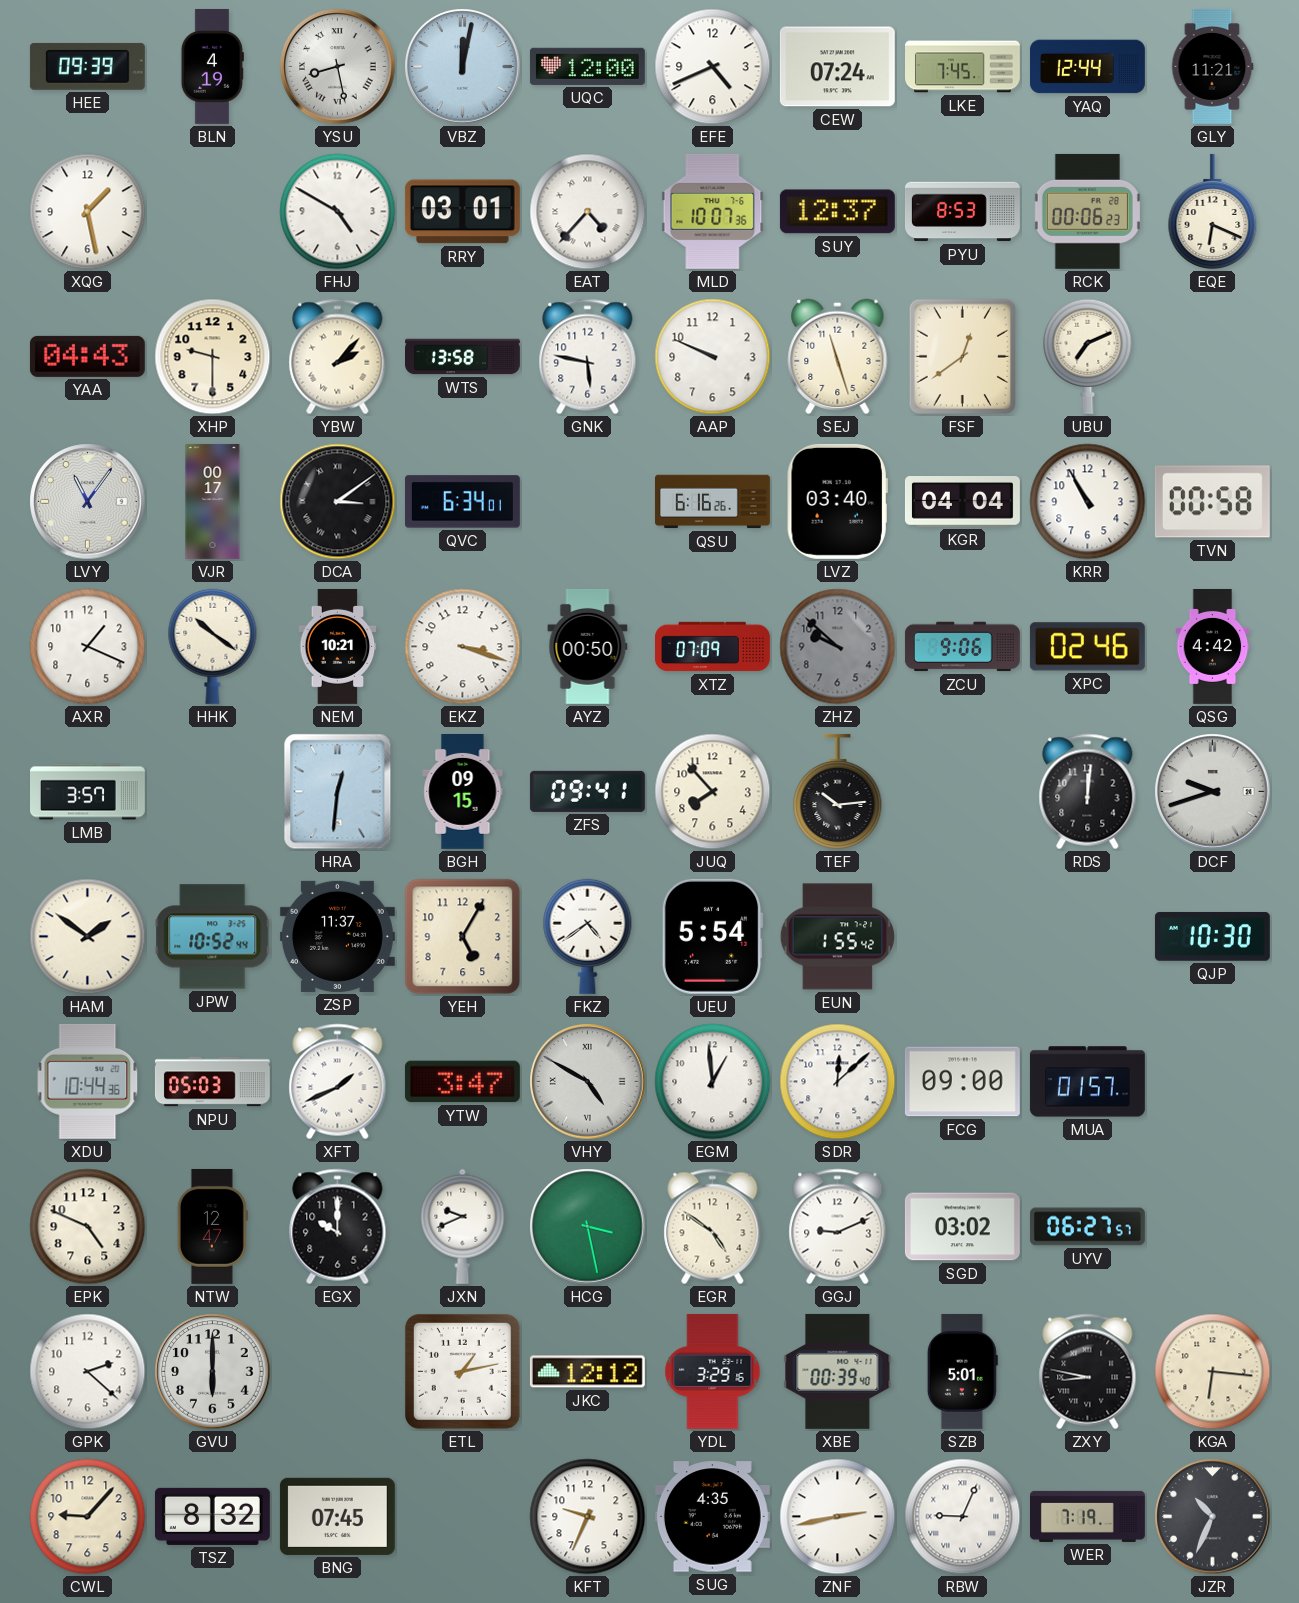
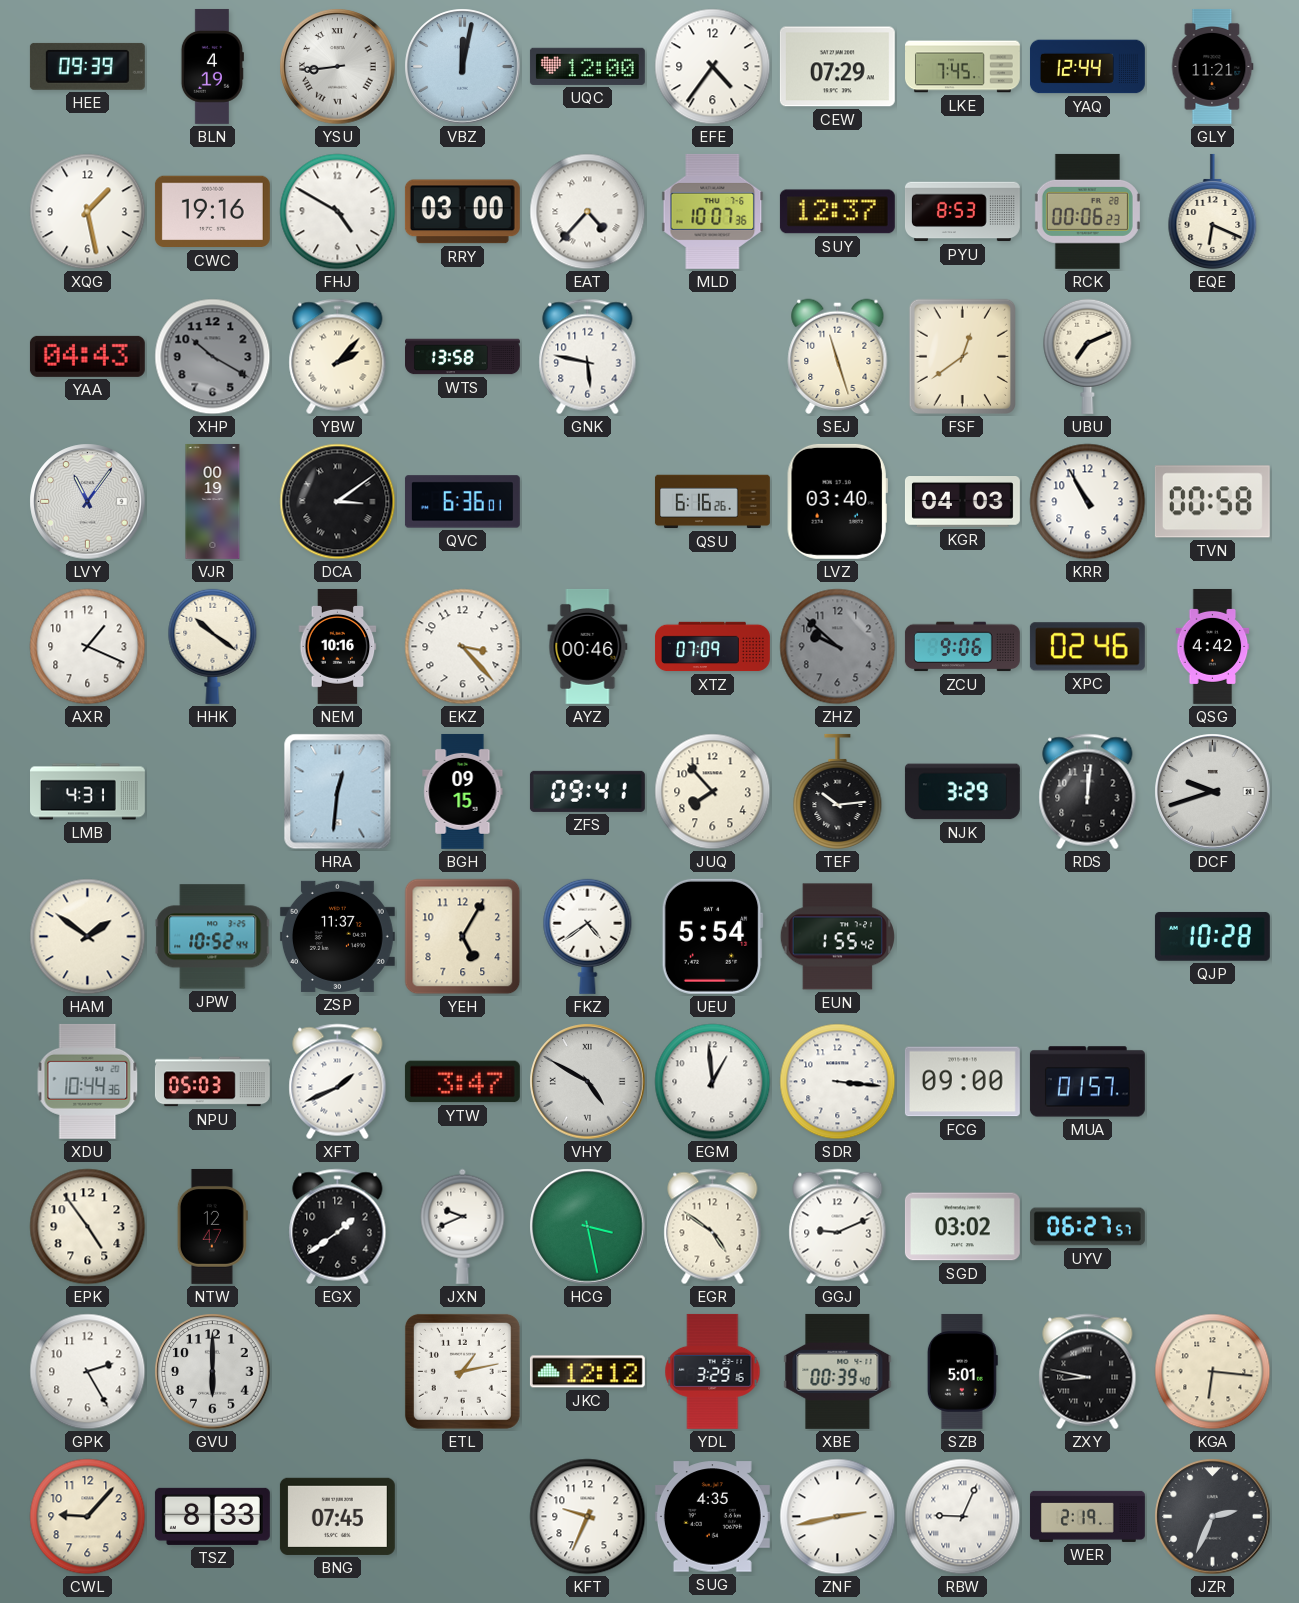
YSU: 8:28 -> 8:44 (338, 67)
EFE: 4:41 -> 4:36 (713, 67)
CEW: 07:24 -> 07:29 (837, 67)
CWC: none -> 19:16 (212, 212)
RRY: 03:01 -> 03:00 (462, 212)
XHP: 9:30 -> 10:20 (213, 357)
XHP dial: cream -> grey (213, 357)
AAP: 9:49 -> none (713, 357)
VJR: 00:17 -> 00:19 (213, 501)
QVC: 6:34 -> 6:36 (462, 502)
KGR: 04:04 -> 04:03 (962, 502)
NEM: 10:21 -> 10:16 (338, 646)
EKZ: 3:18 -> 3:23 (463, 647)
AYZ: 00:50 -> 00:46 (588, 646)
LMB: 3:57 -> 4:31 (88, 792)
NJK: none -> 3:29 (962, 792)
QJP: 10:30 -> 10:28 (1212, 937)
SDR: 12:08 -> 3:16 (838, 1082)
EPK: 4:49 -> 4:54 (88, 1227)
EGX: 10:00 -> 1:39 (338, 1227)
GPK: 2:22 -> 2:25 (88, 1372)
TSZ: 8:32 -> 8:33 (212, 1516)
WER: 7:19 -> 2:19 (1087, 1516)
JZR: 10:34 -> 2:34 (1213, 1517)
